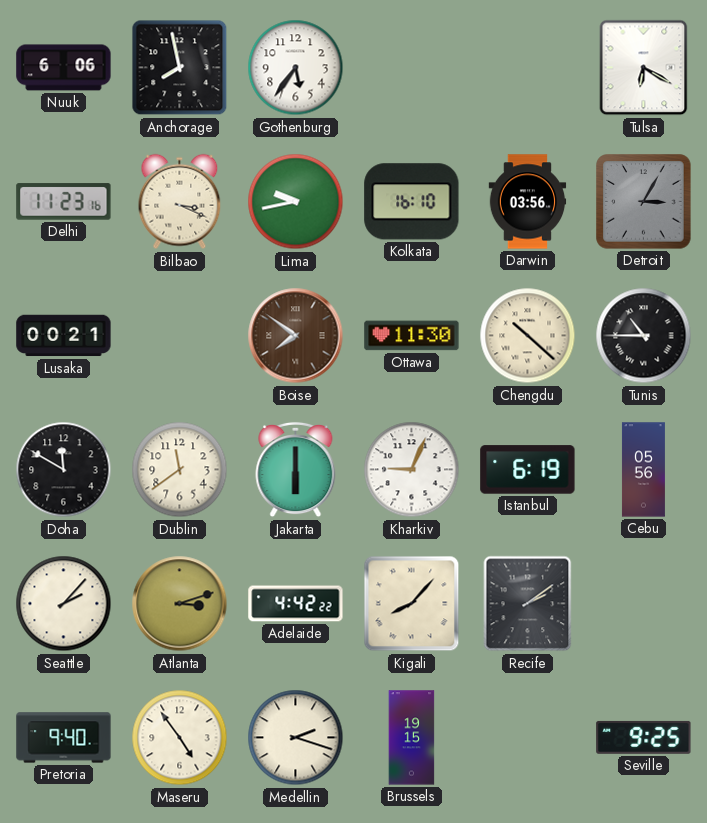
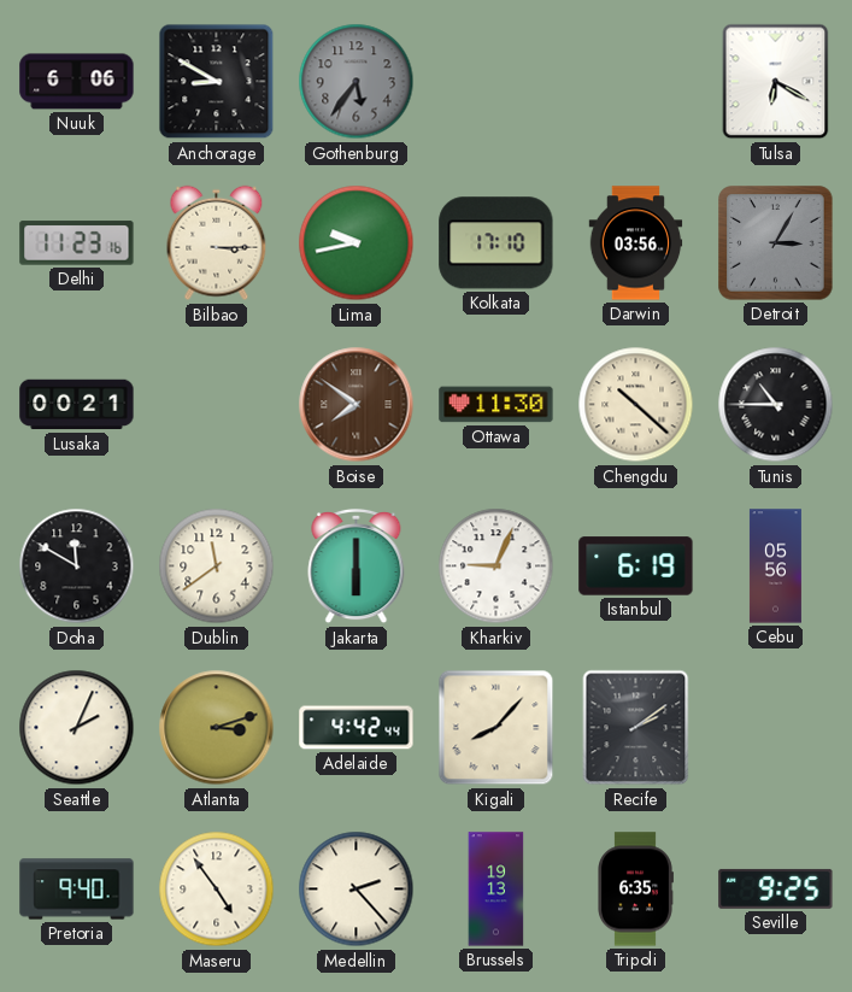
Anchorage: 7:58 -> 8:50 (217, 82)
Gothenburg dial: white -> grey (357, 82)
Bilbao: 3:19 -> 3:15 (217, 243)
Kolkata: 16:10 -> 17:10 (496, 243)
Seattle: 2:07 -> 2:04 (77, 728)
Adelaide: 4:42:22 -> 4:42:44 (357, 728)
Medellin: 2:18 -> 2:23 (357, 890)
Brussels: 19:15 -> 19:13 (496, 890)
Tripoli: none -> 6:35 (636, 890)
